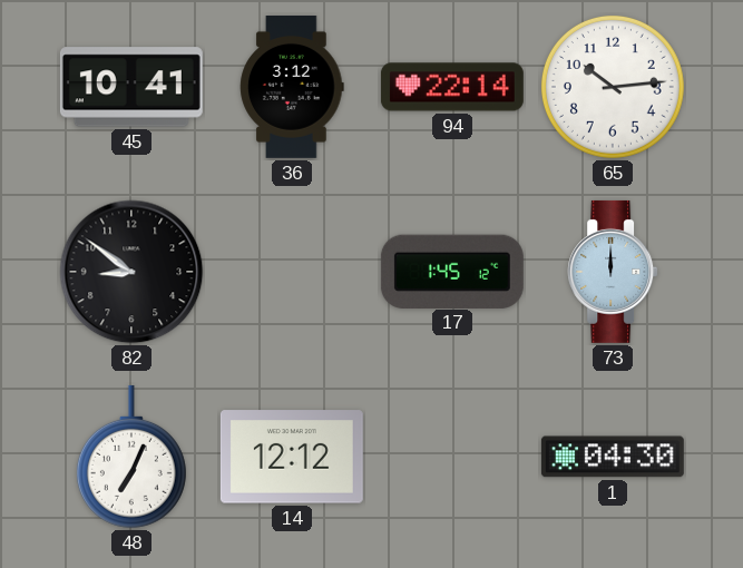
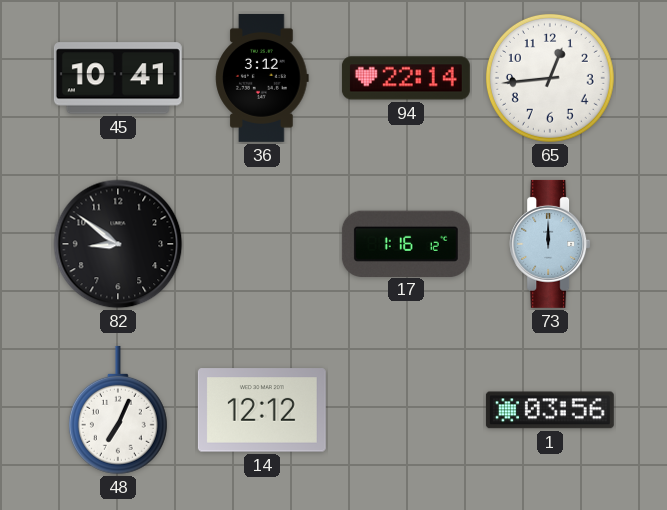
65: 10:14 -> 12:44 (550, 78)
17: 1:45 -> 1:16 (406, 243)
1: 04:30 -> 03:56 (550, 410)
